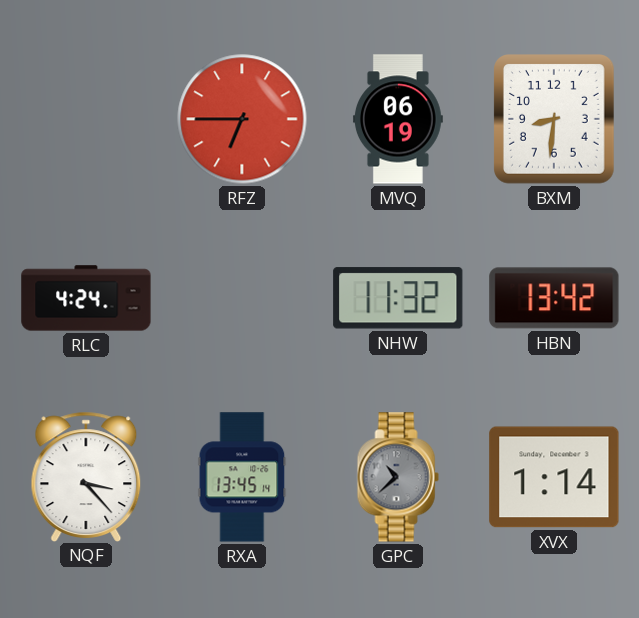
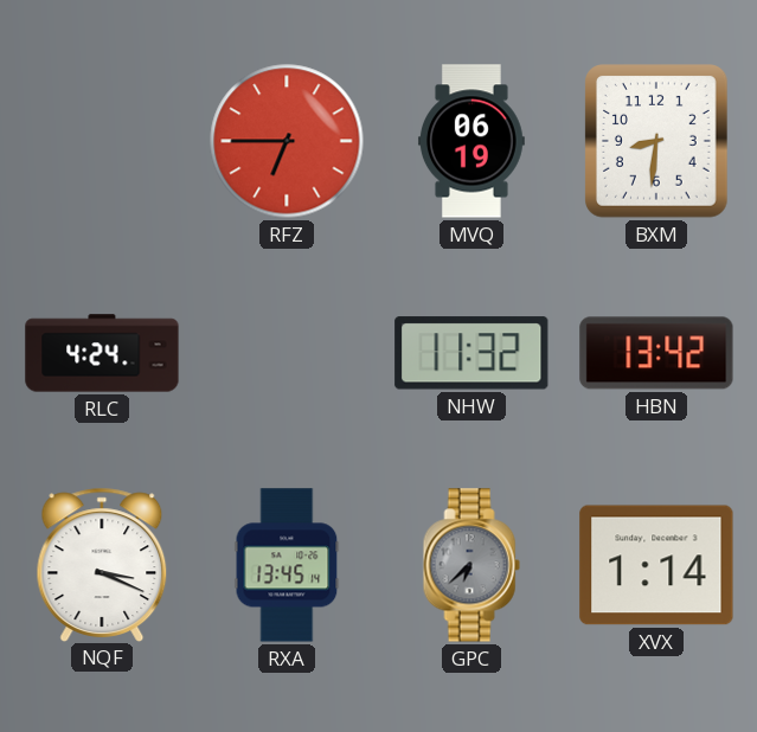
NQF: 3:23 -> 3:19 (102, 564)
GPC: 10:38 -> 6:38 (471, 565)
